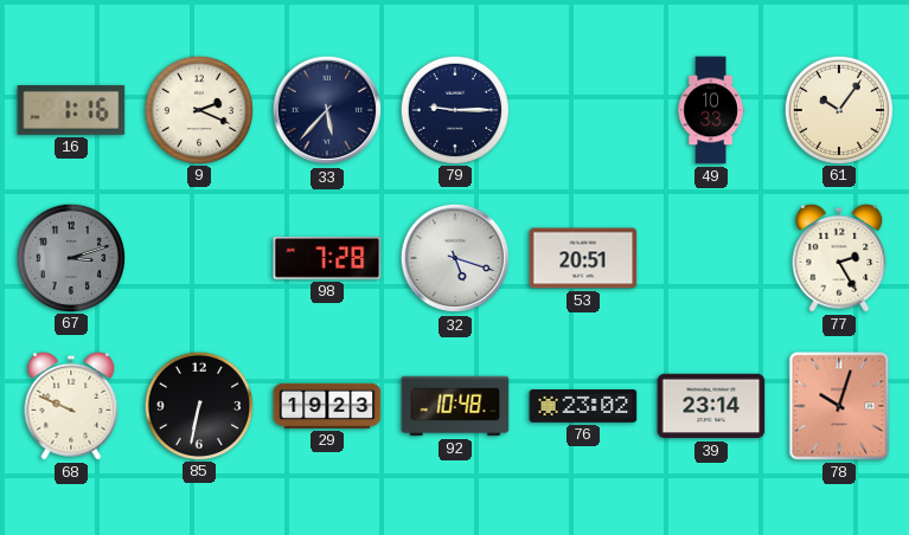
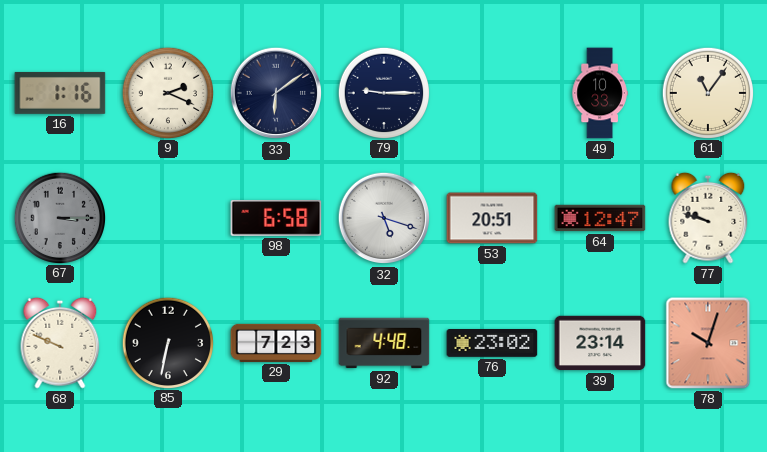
33: 5:37 -> 6:09 (276, 93)
61: 10:06 -> 11:06 (707, 92)
67: 3:12 -> 3:15 (59, 217)
98: 7:28 -> 6:58 (276, 219)
64: none -> 12:47 (600, 218)
77: 2:25 -> 9:48 (708, 218)
29: 19:23 -> 7:23 (276, 343)
92: 10:48 -> 4:48 (384, 343)
